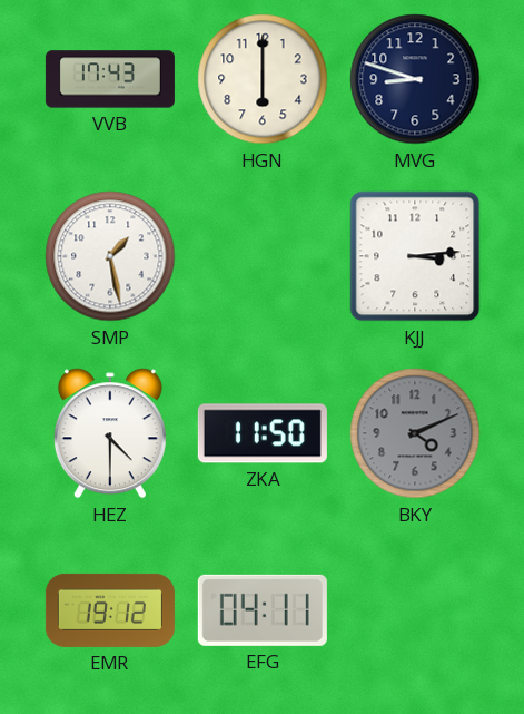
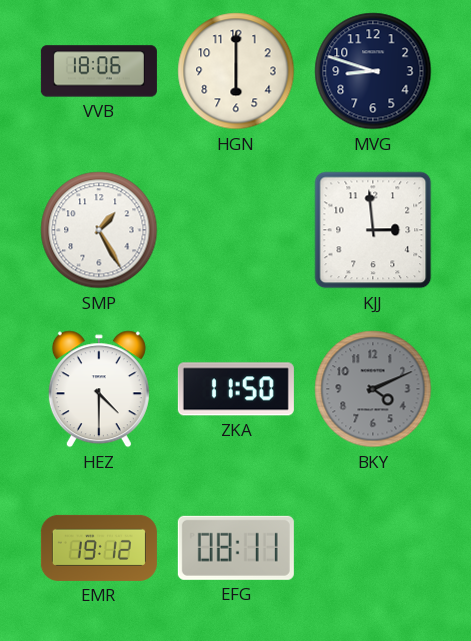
VVB: 17:43 -> 18:06 (99, 71)
SMP: 1:28 -> 1:25 (99, 230)
KJJ: 3:14 -> 2:59 (373, 230)
EFG: 04:11 -> 08:11 (236, 548)
